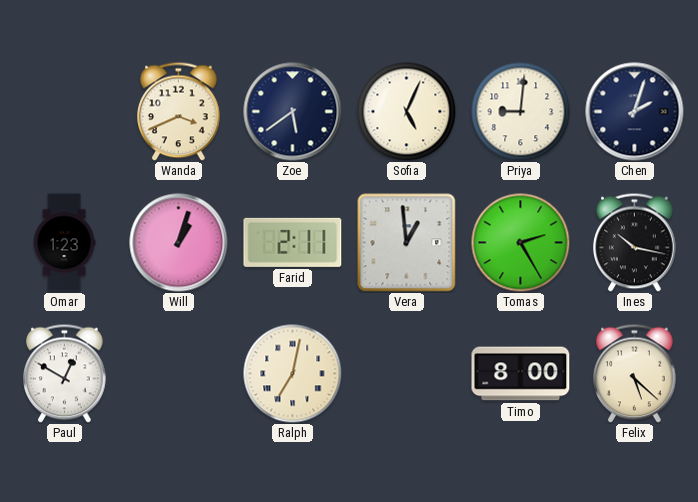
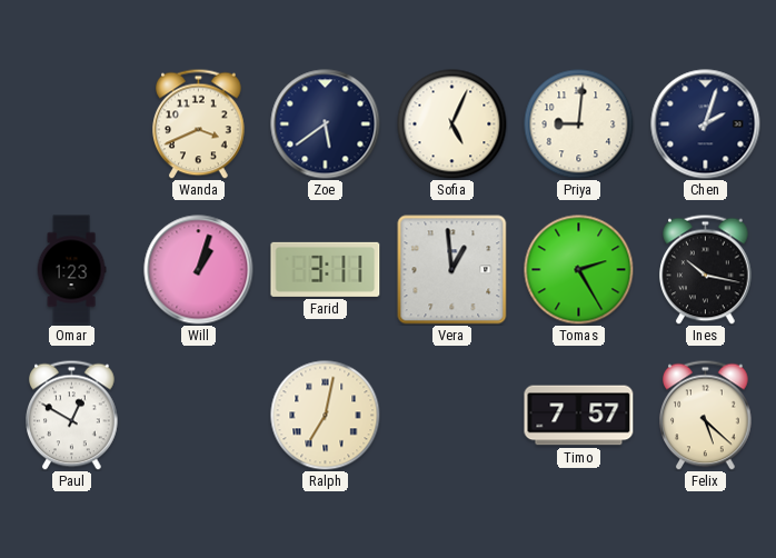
Farid: 2:11 -> 3:11 (326, 269)
Timo: 8:00 -> 7:57 (579, 416)
